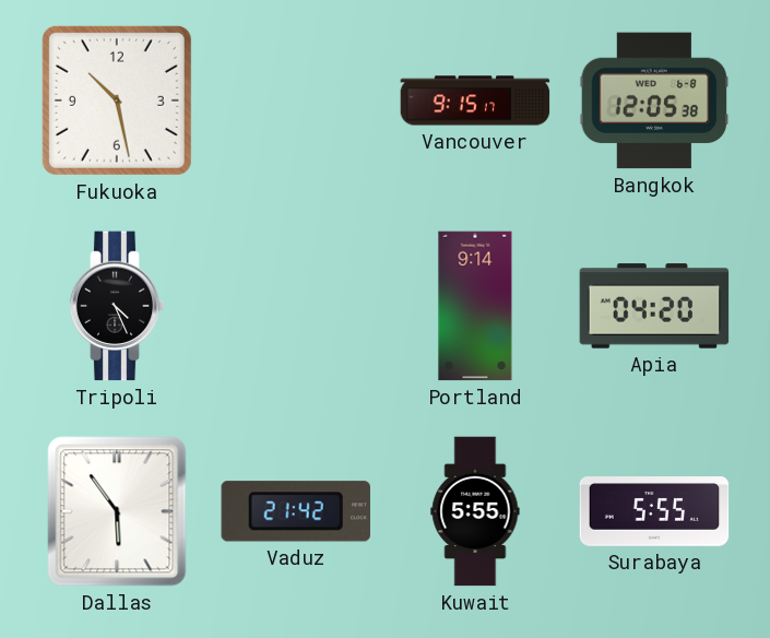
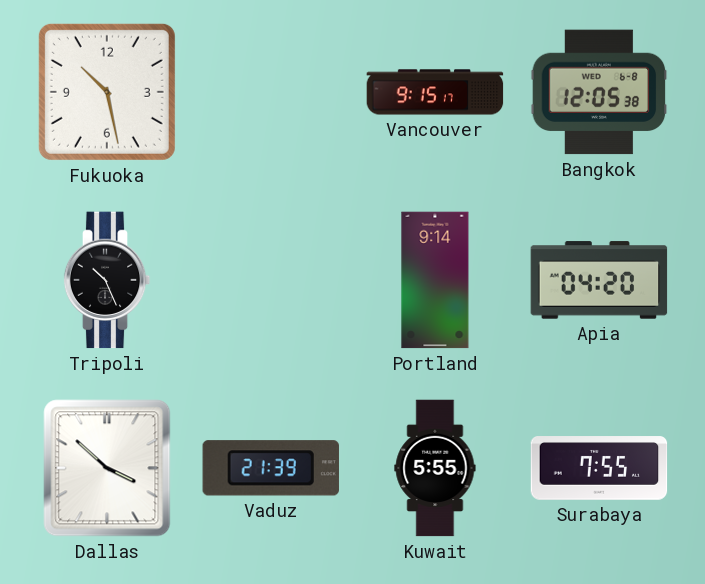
Tripoli: 4:26 -> 10:26 (107, 280)
Dallas: 5:54 -> 3:52 (107, 468)
Vaduz: 21:42 -> 21:39 (270, 468)
Surabaya: 5:55 -> 7:55 (599, 468)
